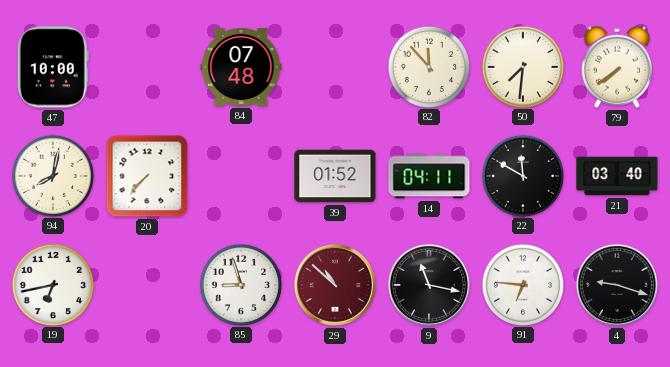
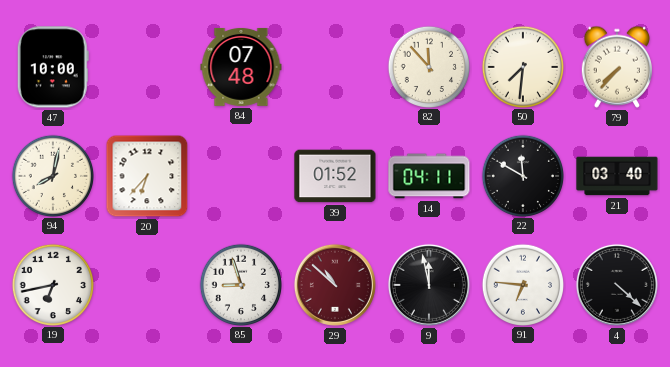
79: 7:39 -> 7:37 (617, 67)
20: 7:37 -> 6:37 (147, 176)
9: 11:17 -> 11:58 (429, 285)
4: 9:18 -> 4:22 (617, 285)
